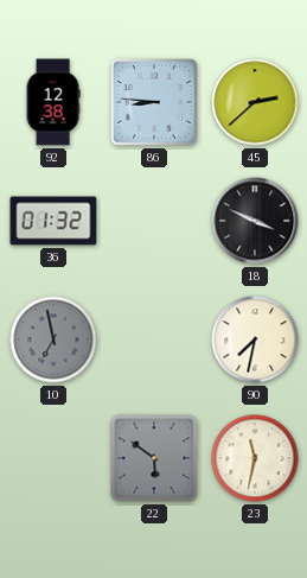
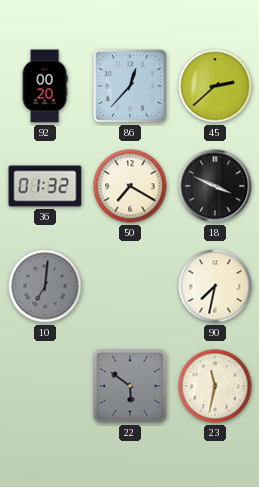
92: 12:38 -> 00:20 (45, 86)
86: 8:46 -> 12:37 (130, 86)
50: none -> 7:20 (130, 186)
10: 6:58 -> 7:01 (45, 286)
